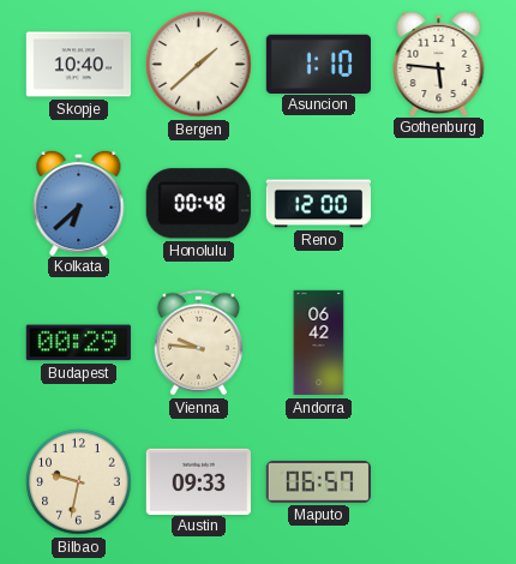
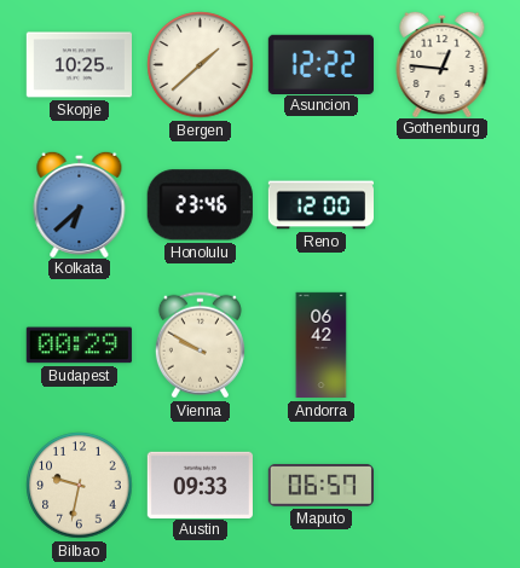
Skopje: 10:40 -> 10:25 (79, 65)
Asuncion: 1:10 -> 12:22 (320, 64)
Gothenburg: 5:46 -> 12:46 (443, 63)
Honolulu: 00:48 -> 23:46 (200, 205)
Vienna: 9:46 -> 9:50 (200, 346)
